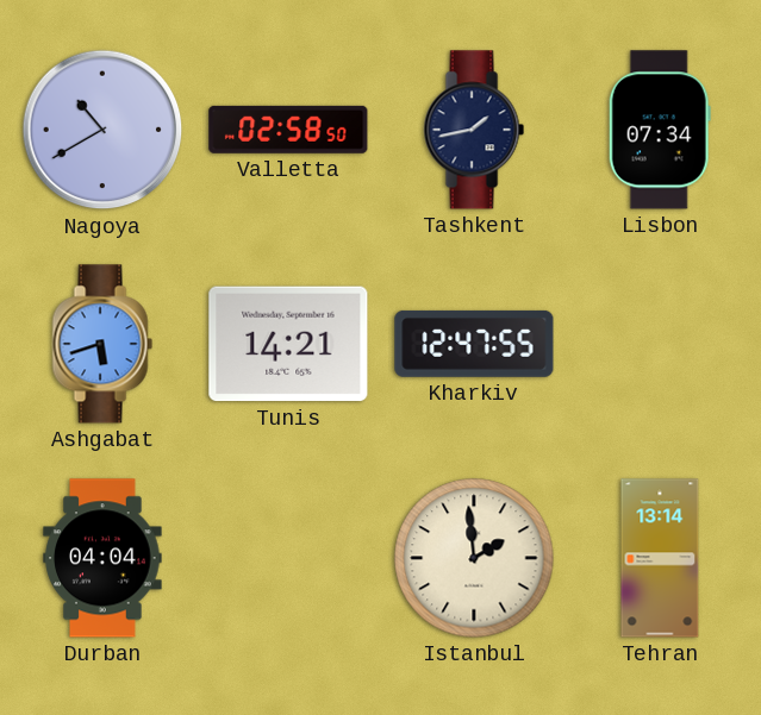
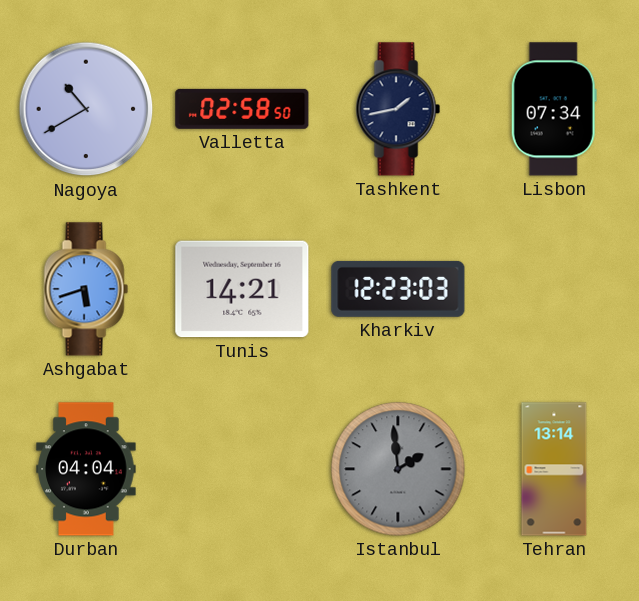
Kharkiv: 12:47 -> 12:23 (398, 289)
Istanbul dial: cream -> grey (398, 469)
